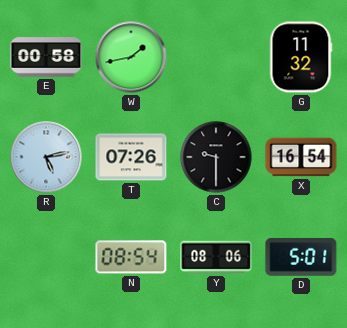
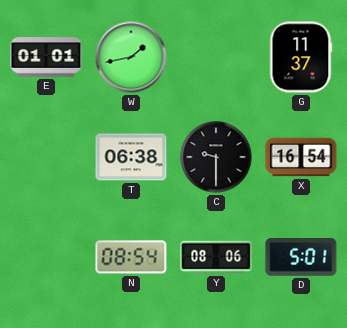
E: 00:58 -> 01:01 (46, 57)
G: 11:32 -> 11:37 (301, 57)
R: 5:13 -> none (46, 157)
T: 07:26 -> 06:38 (131, 157)
